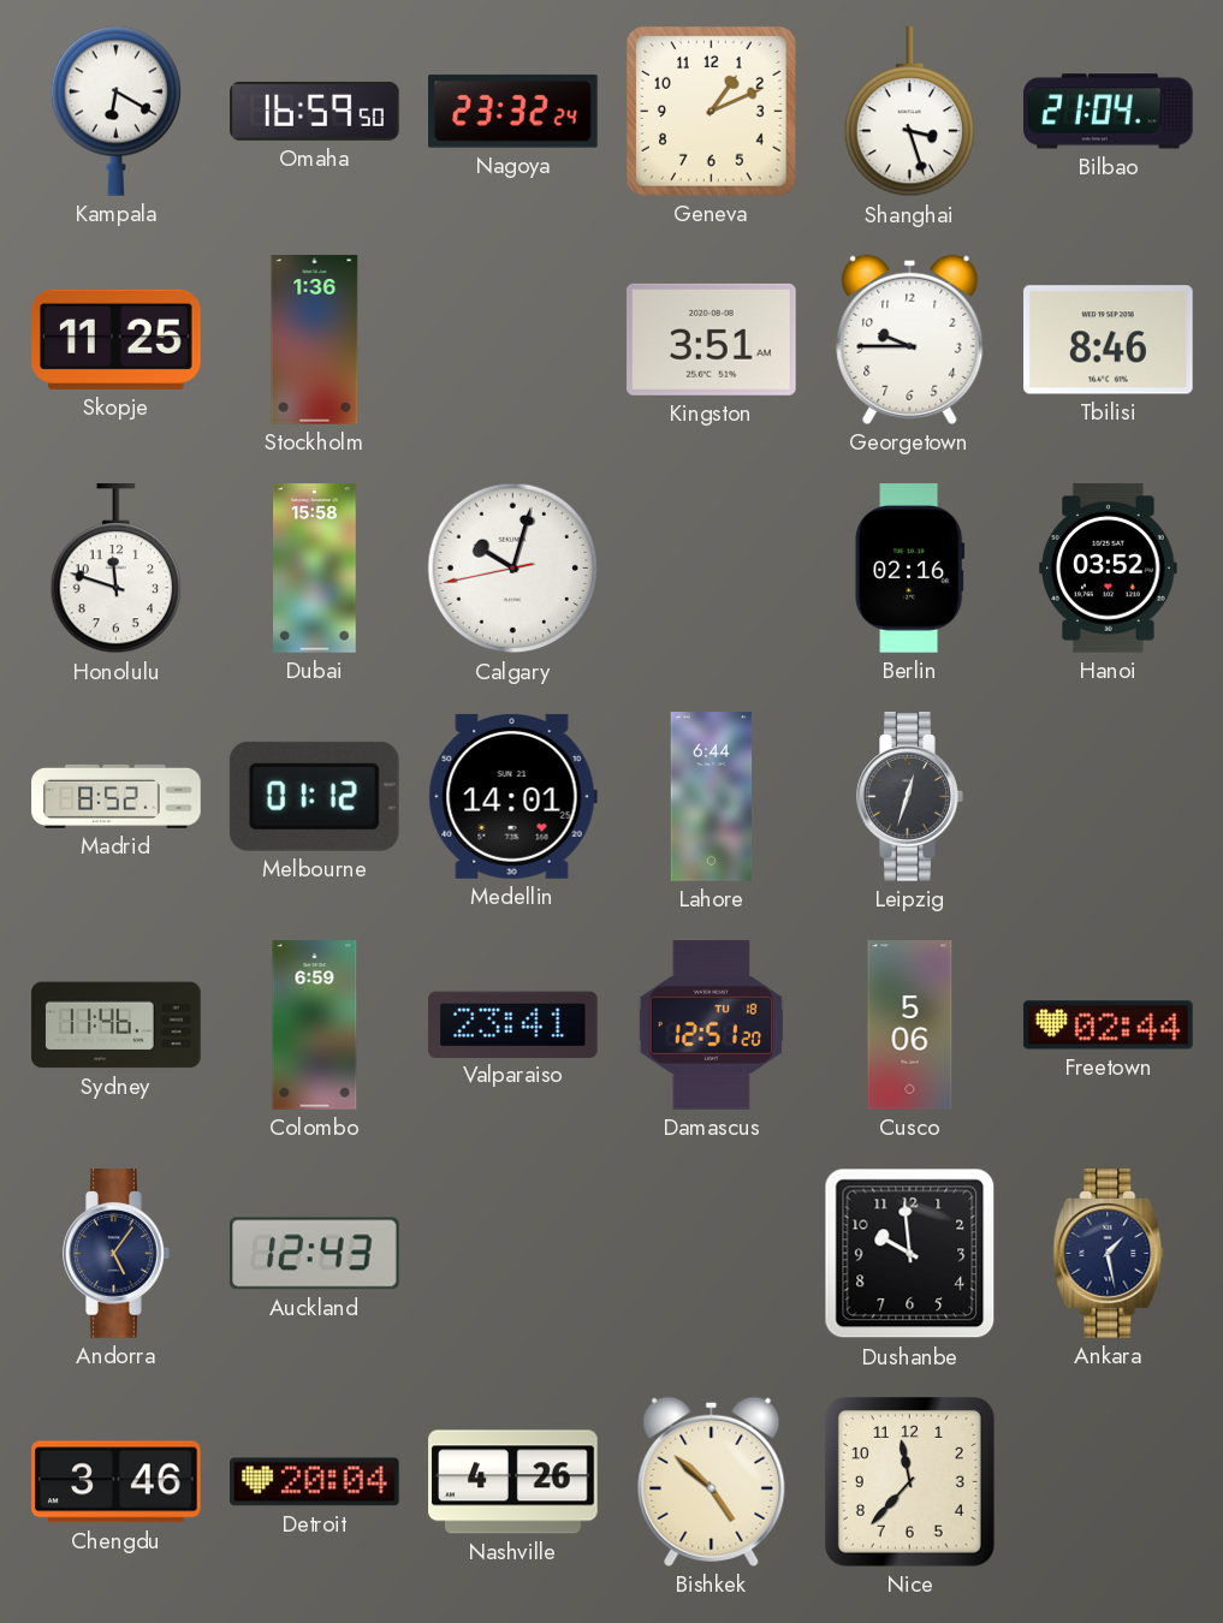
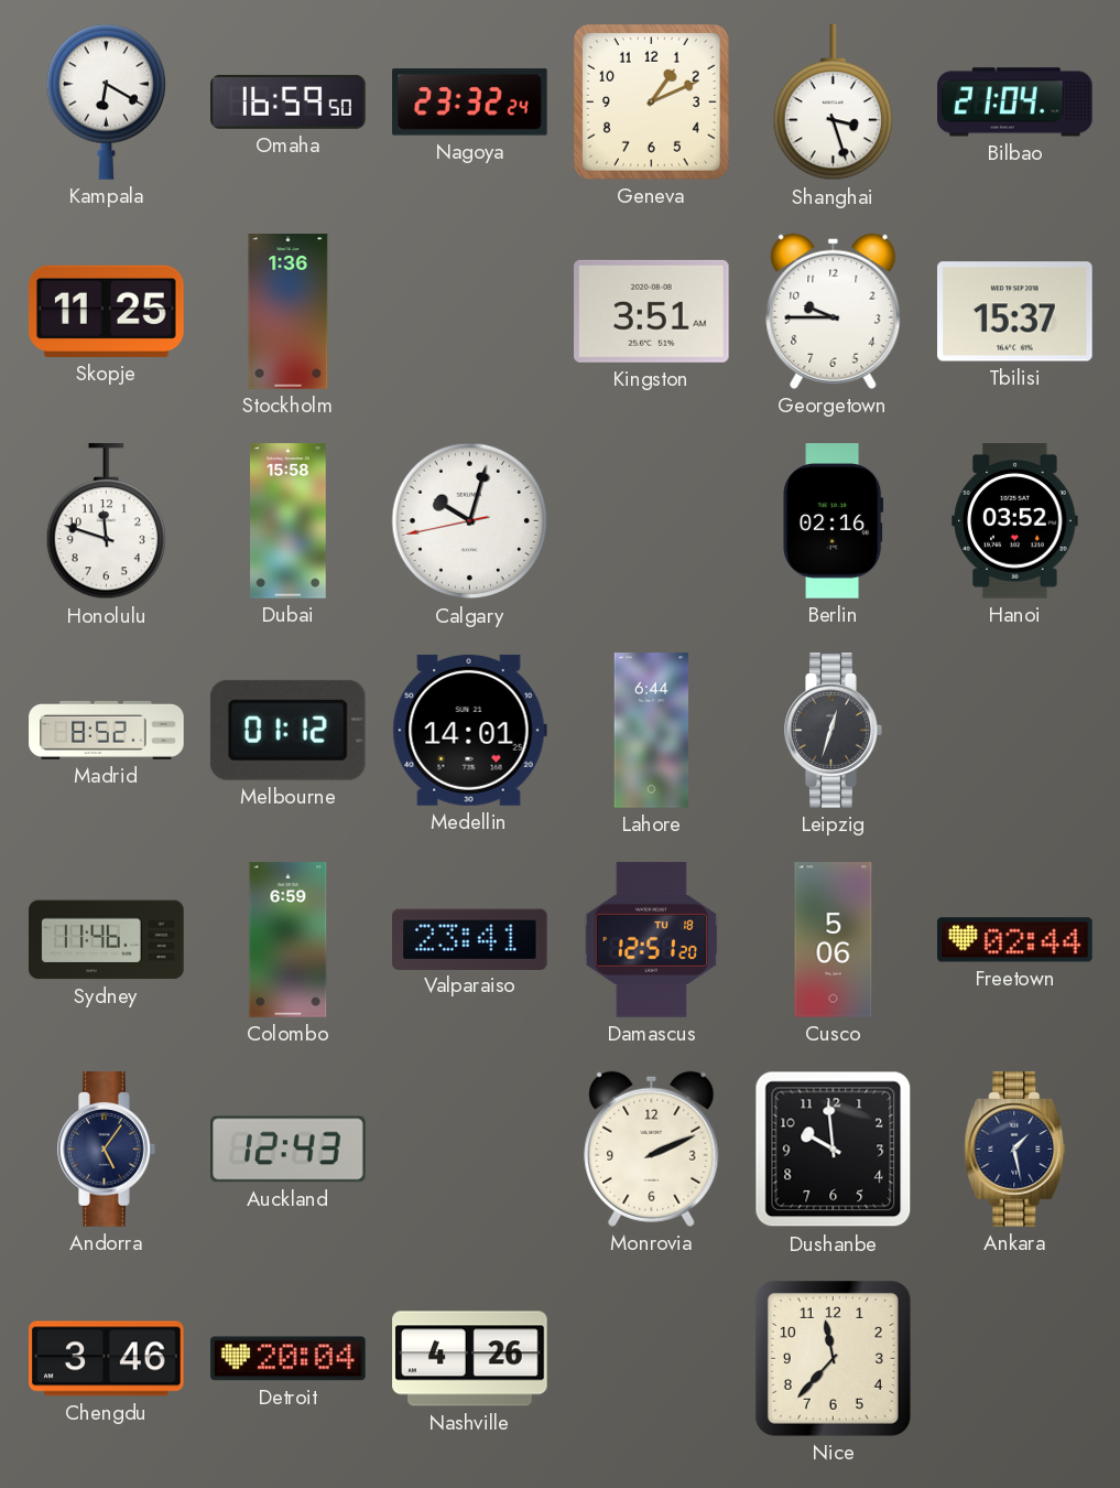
Tbilisi: 8:46 -> 15:37 (1015, 312)
Monrovia: none -> 2:11 (652, 1149)
Bishkek: 4:52 -> none (712, 1481)
